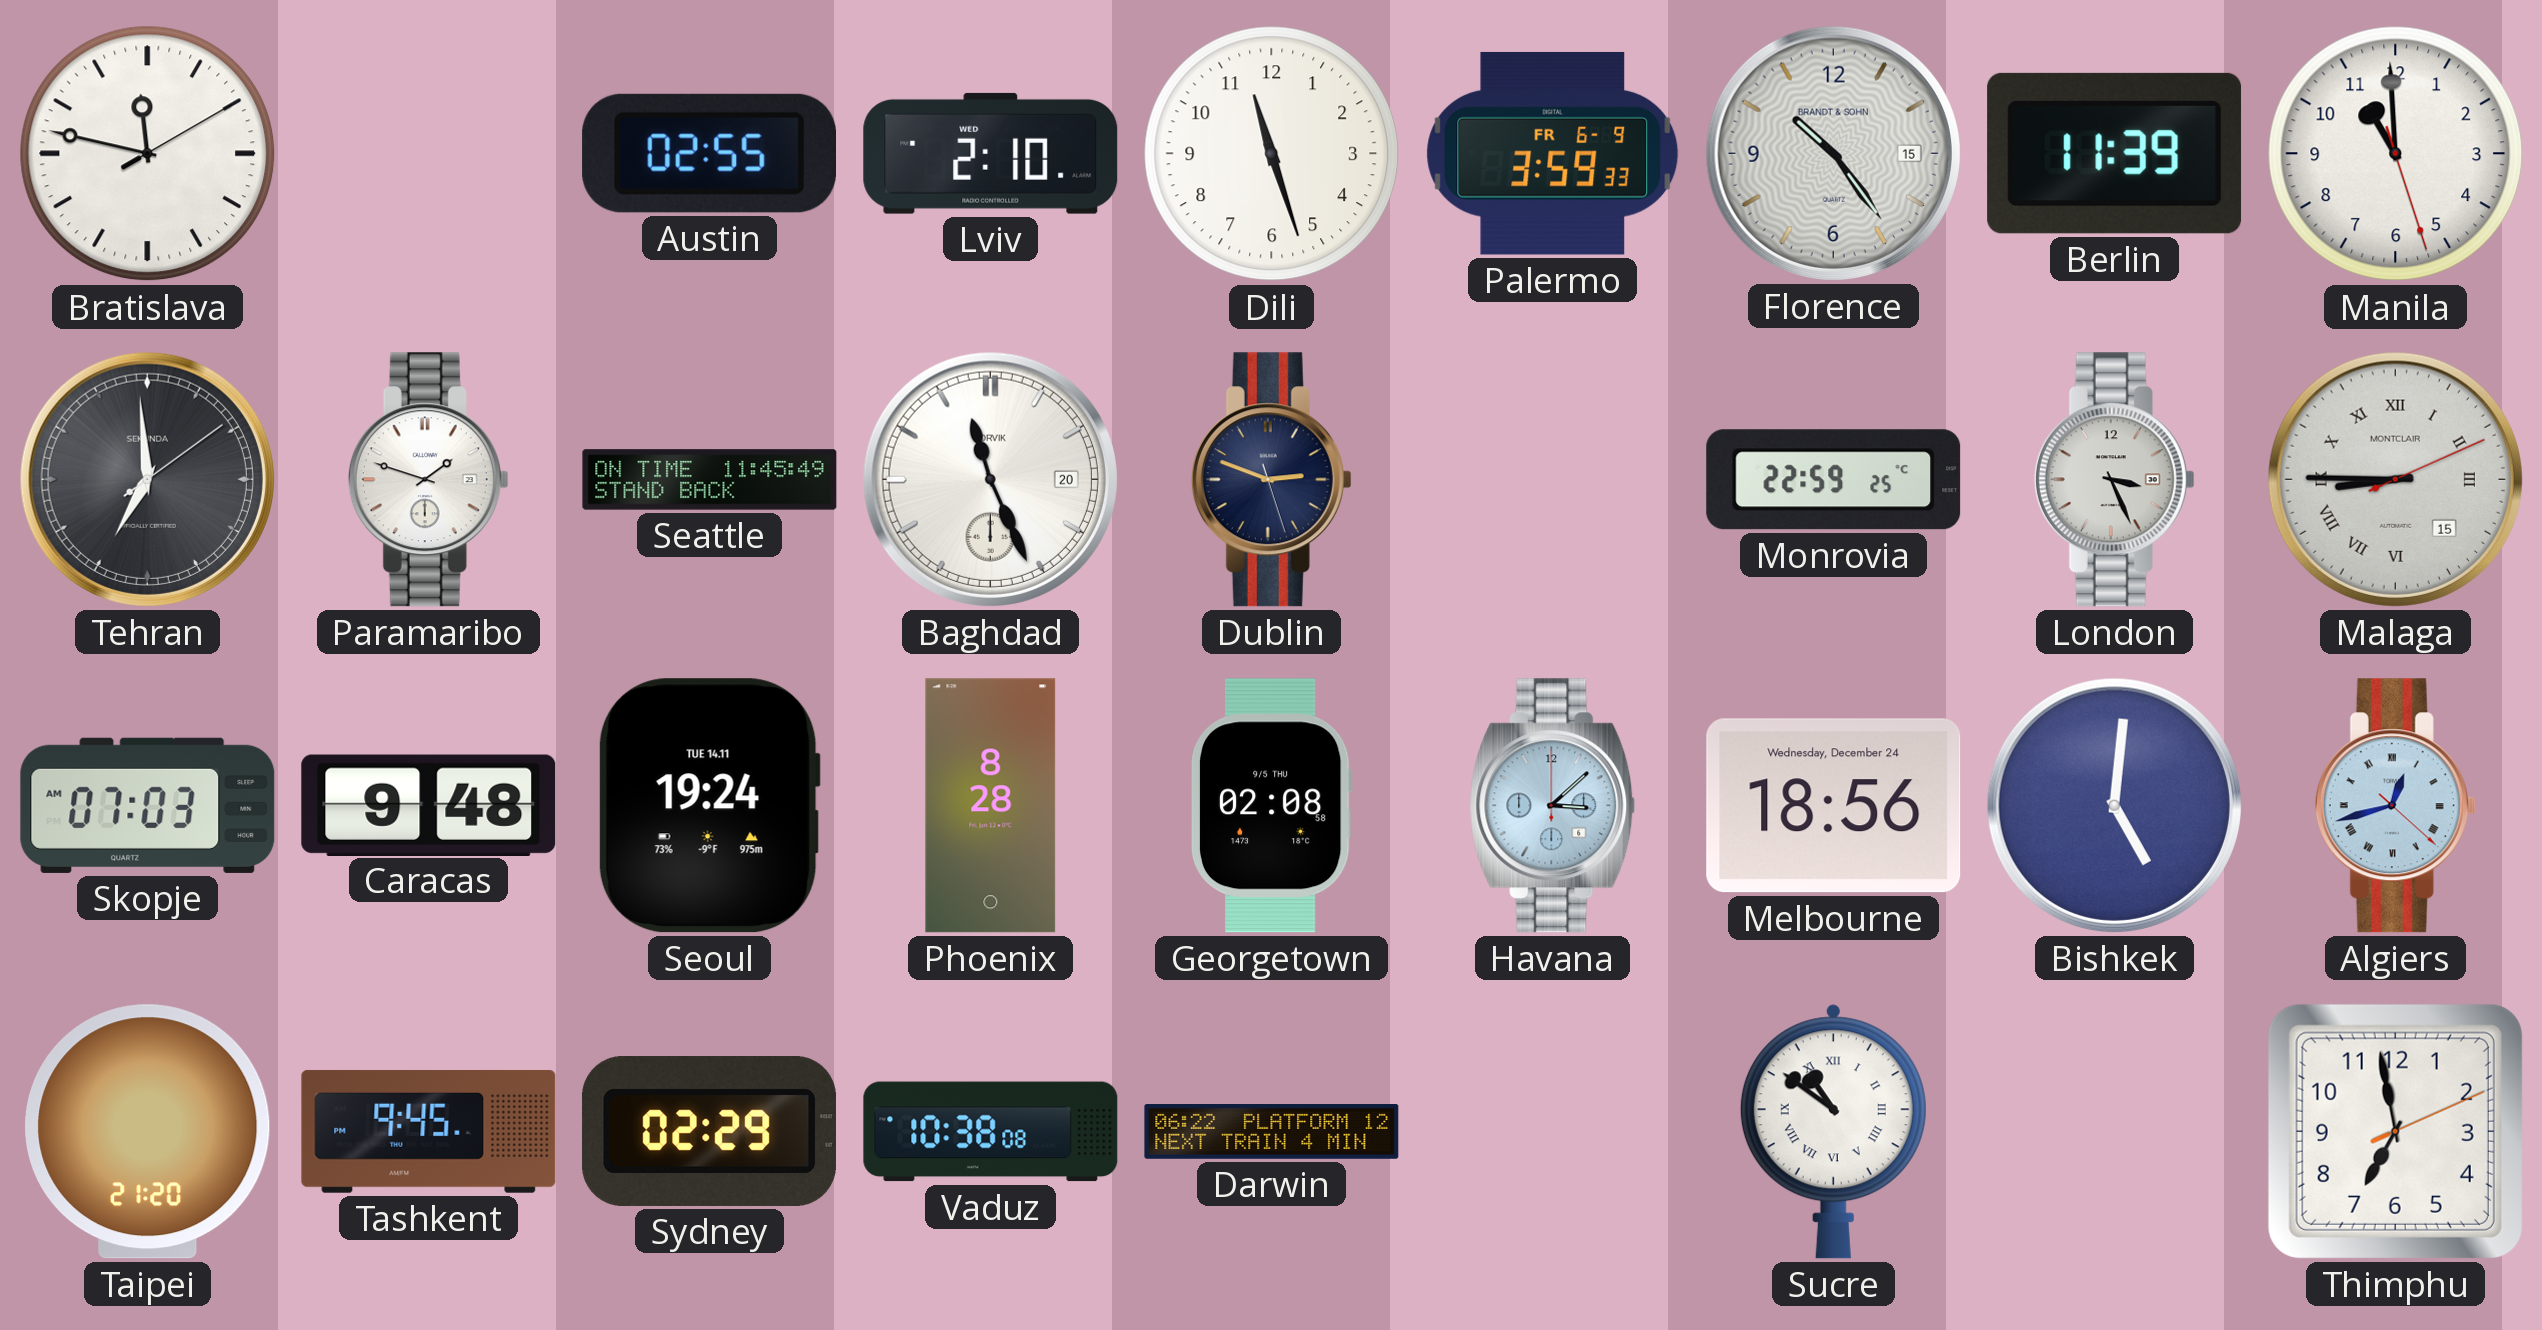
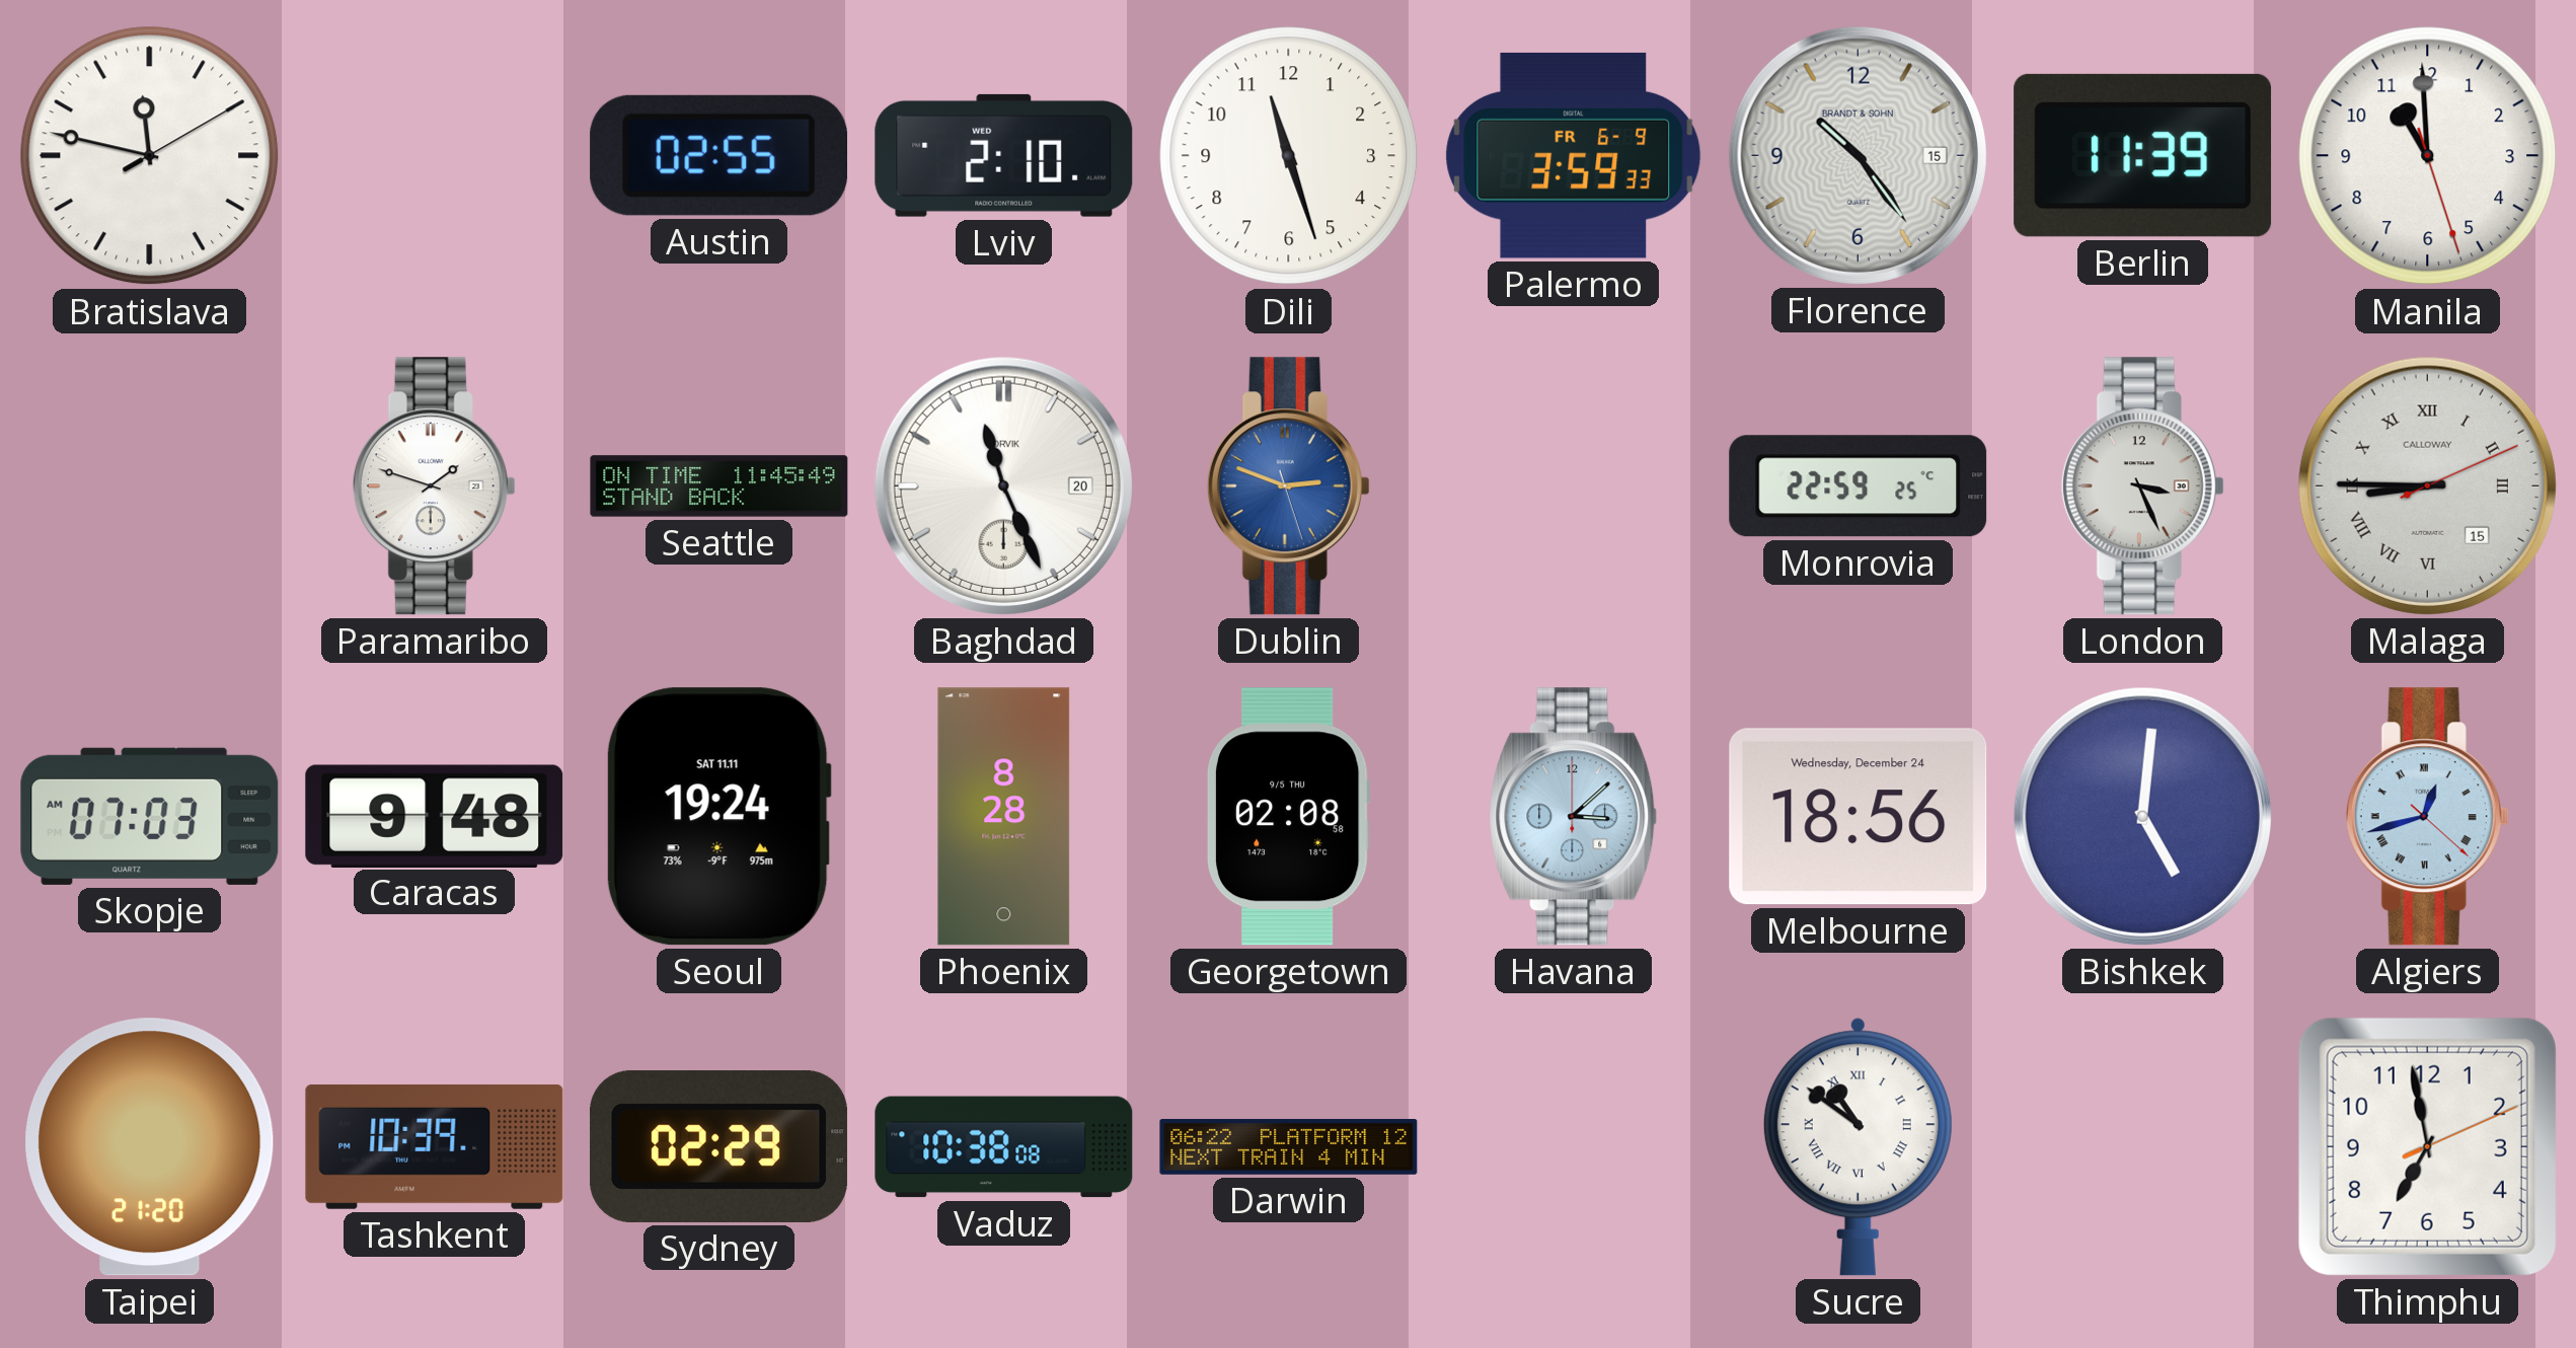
Tehran: 6:59 -> none (147, 479)
Dublin dial: navy -> blue (1288, 486)
Malaga brand: MONTCLAIR -> CALLOWAY (2427, 485)
Seoul date: TUE 14.11 -> SAT 11.11 (718, 817)
Tashkent: 9:45 -> 10:39 (435, 1146)
